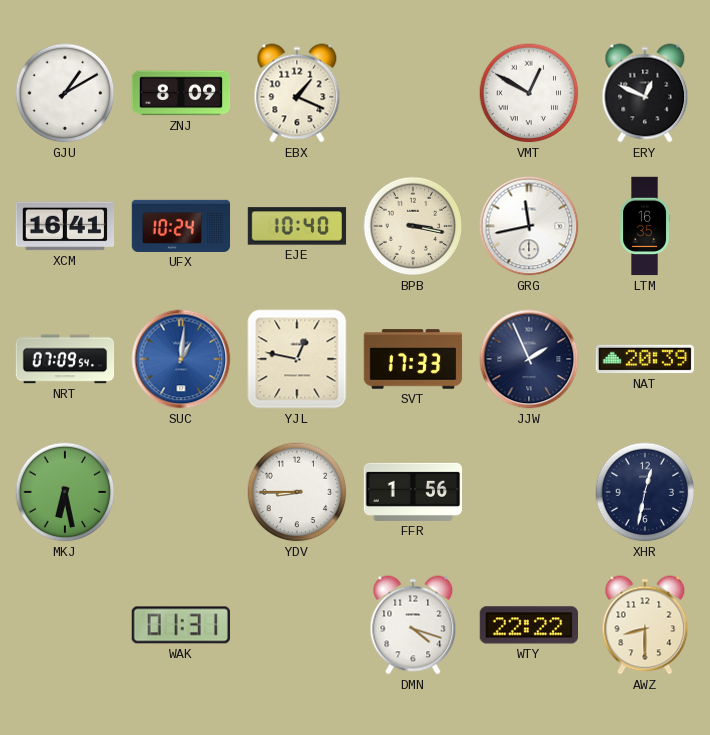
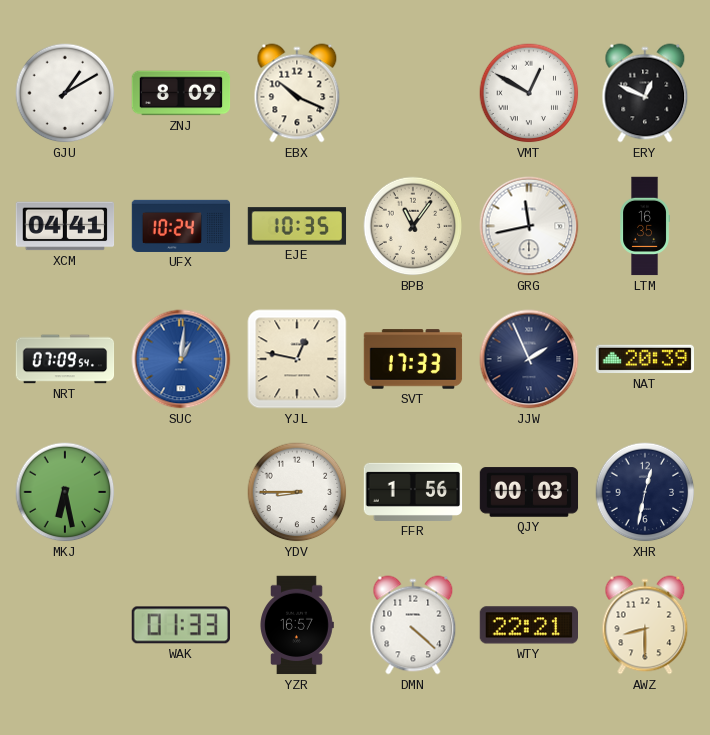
EBX: 1:19 -> 10:19 (297, 93)
XCM: 16:41 -> 04:41 (65, 226)
EJE: 10:40 -> 10:35 (297, 226)
BPB: 3:17 -> 11:06 (413, 226)
QJY: none -> 00:03 (529, 492)
WAK: 01:31 -> 01:33 (181, 625)
YZR: none -> 16:57 (297, 625)
DMN: 4:18 -> 4:22 (413, 625)
WTY: 22:22 -> 22:21 (529, 625)
